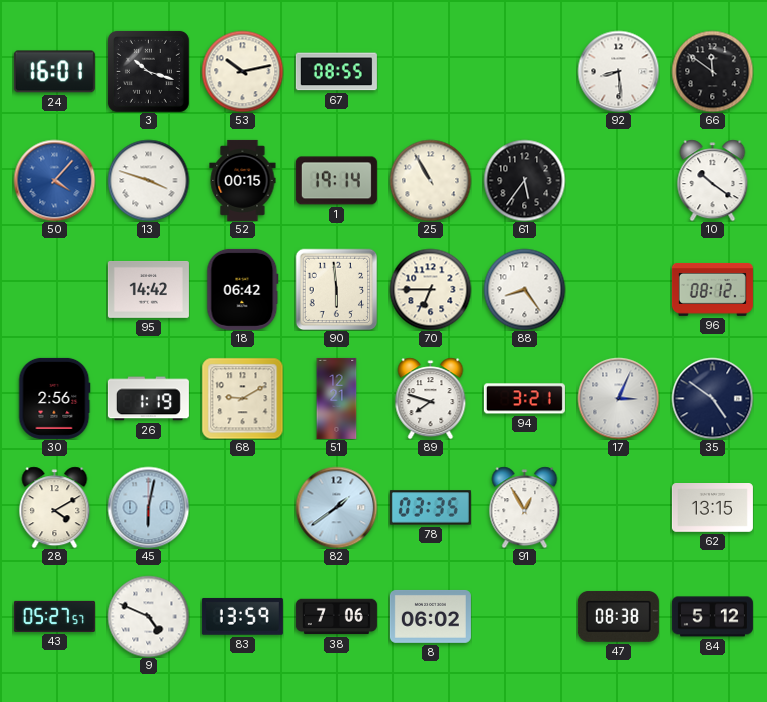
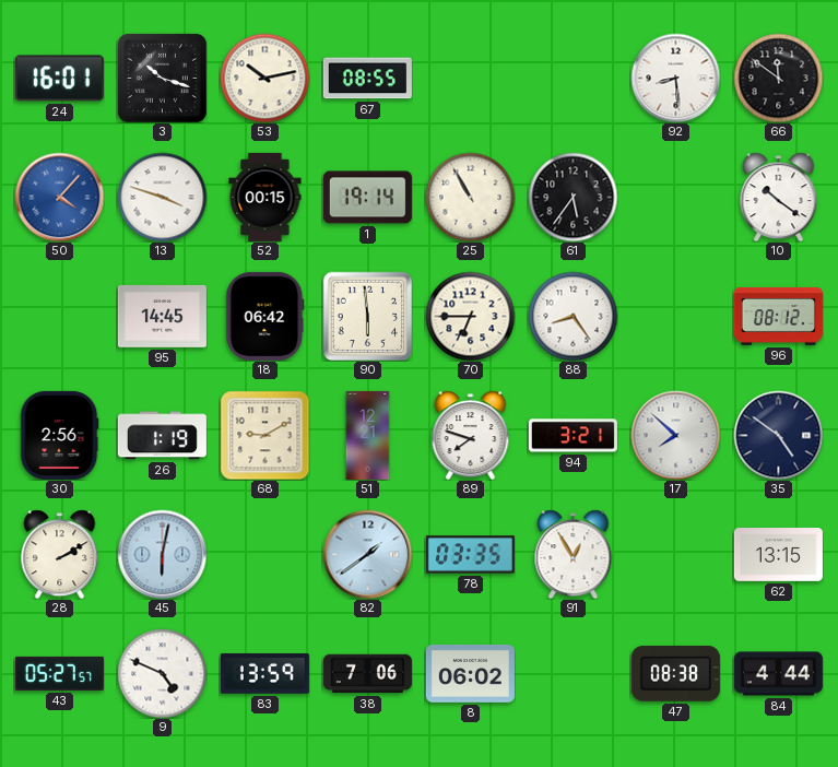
95: 14:42 -> 14:45 (162, 316)
17: 3:04 -> 7:52 (675, 435)
28: 4:10 -> 2:10 (60, 554)
84: 5:12 -> 4:44 (778, 674)
